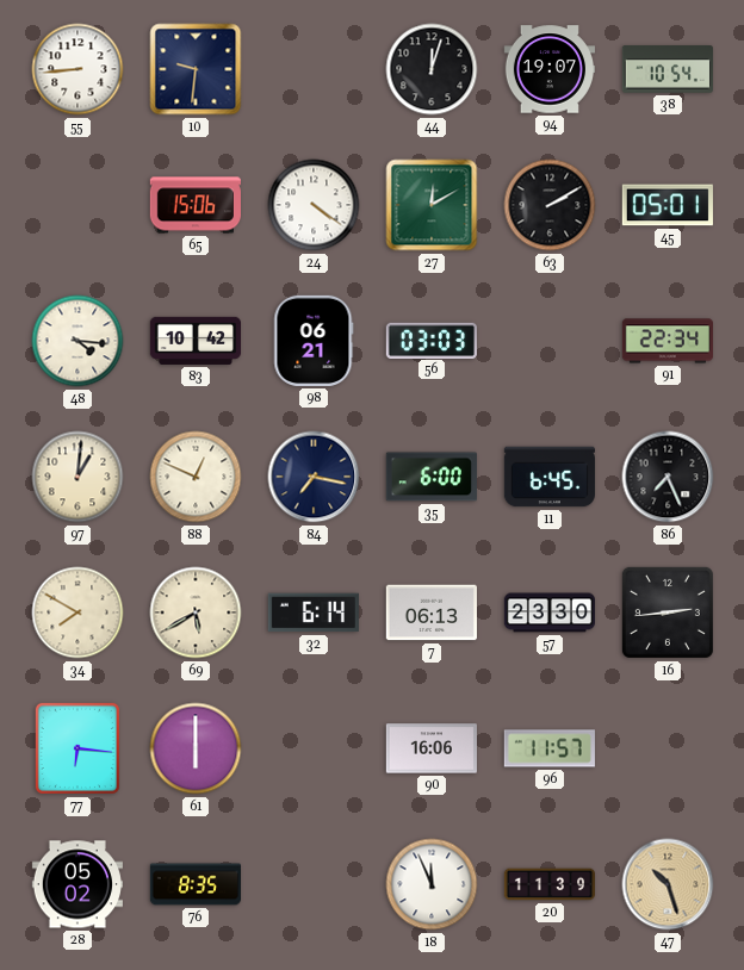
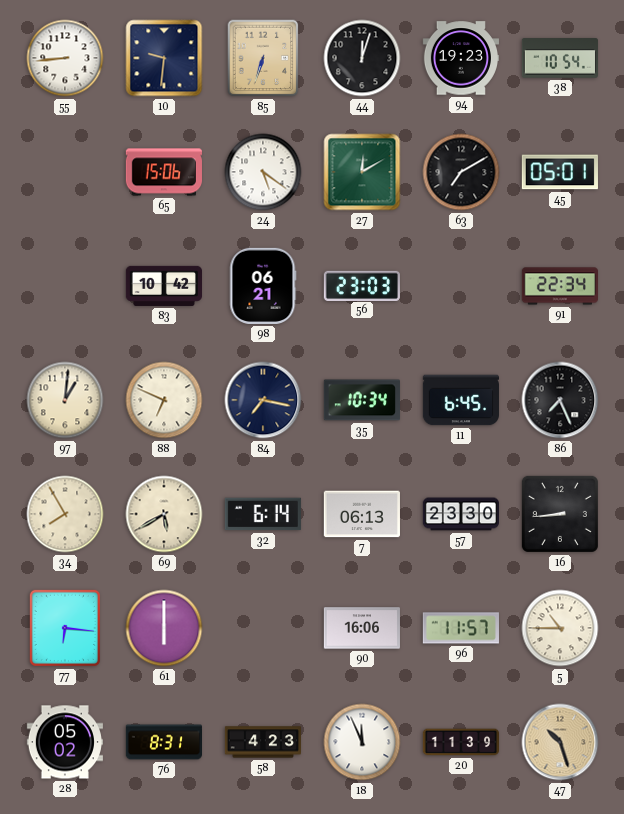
85: none -> 6:33 (263, 58)
94: 19:07 -> 19:23 (460, 58)
24: 4:21 -> 5:21 (263, 172)
63: 2:10 -> 7:10 (461, 172)
48: 4:16 -> none (77, 341)
56: 03:03 -> 23:03 (362, 285)
88: 12:49 -> 6:49 (164, 400)
35: 6:00 -> 10:34 (362, 400)
34: 7:50 -> 7:55 (65, 514)
16: 2:44 -> 8:44 (560, 514)
5: none -> 10:45 (560, 628)
76: 8:35 -> 8:31 (163, 742)
58: none -> 4:23 (262, 742)
